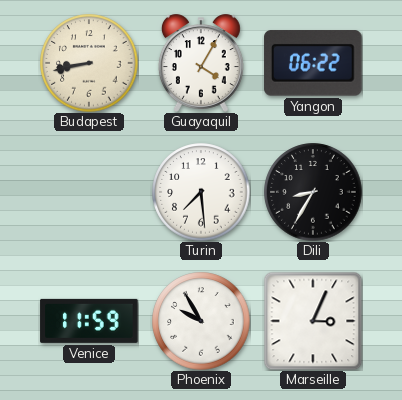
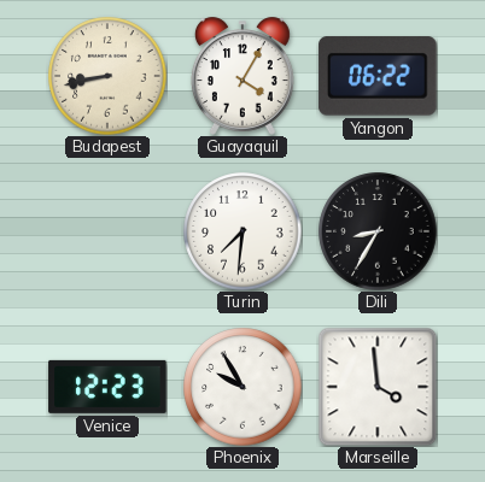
Turin: 7:29 -> 7:31 (242, 231)
Venice: 11:59 -> 12:23 (107, 387)
Marseille: 3:04 -> 3:59 (378, 387)
